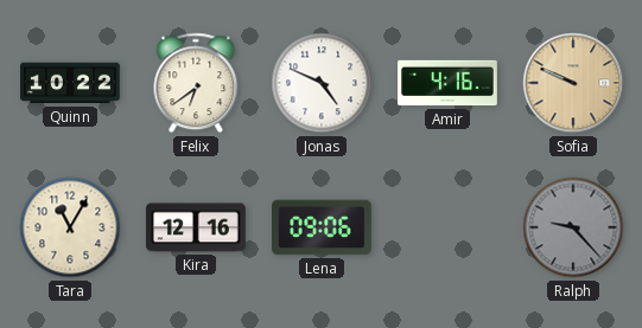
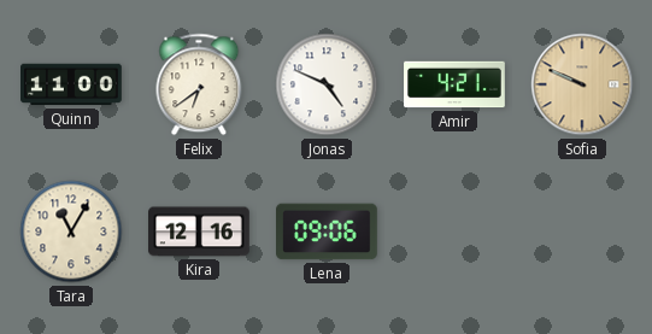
Quinn: 10:22 -> 11:00 (72, 84)
Amir: 4:16 -> 4:21 (454, 84)
Ralph: 9:23 -> none (573, 227)
